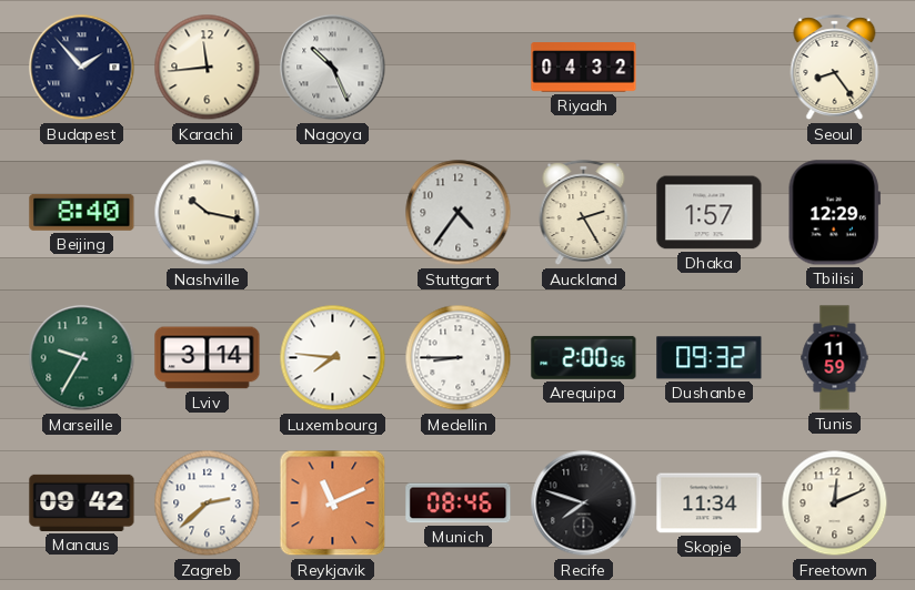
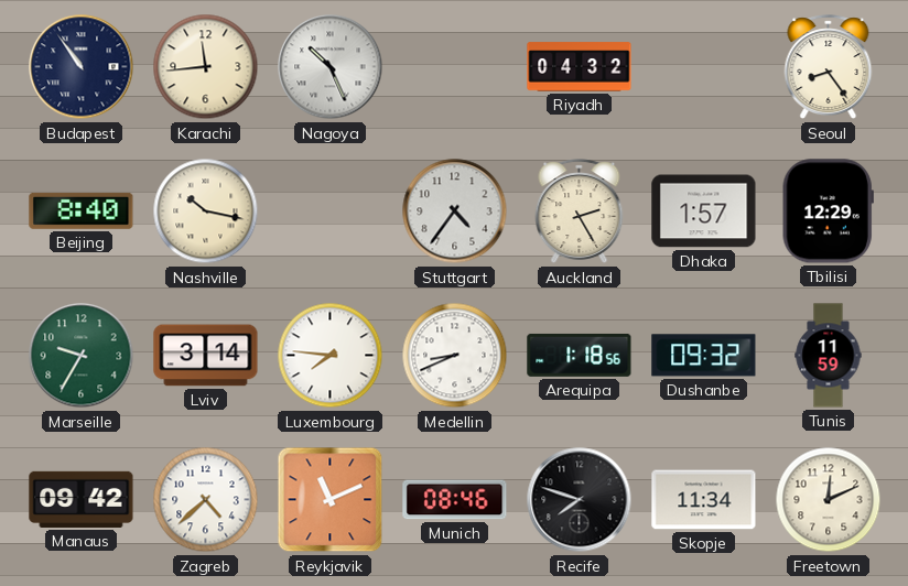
Budapest: 1:53 -> 10:54 (82, 67)
Medellin: 8:45 -> 8:41 (455, 356)
Arequipa: 2:00 -> 1:18 (580, 355)
Zagreb: 2:38 -> 4:38 (206, 500)
